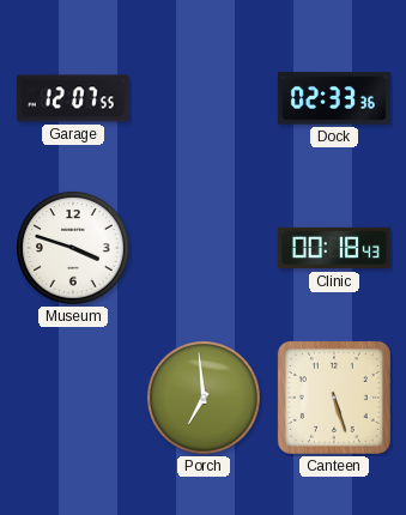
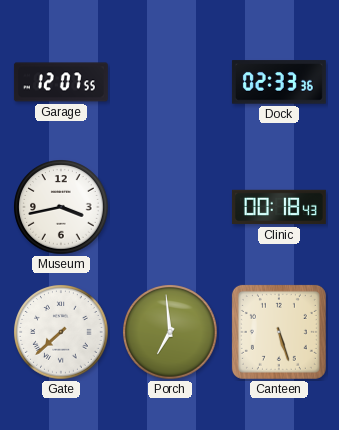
Museum: 3:48 -> 3:43 (61, 207)
Gate: none -> 7:38 (61, 332)
